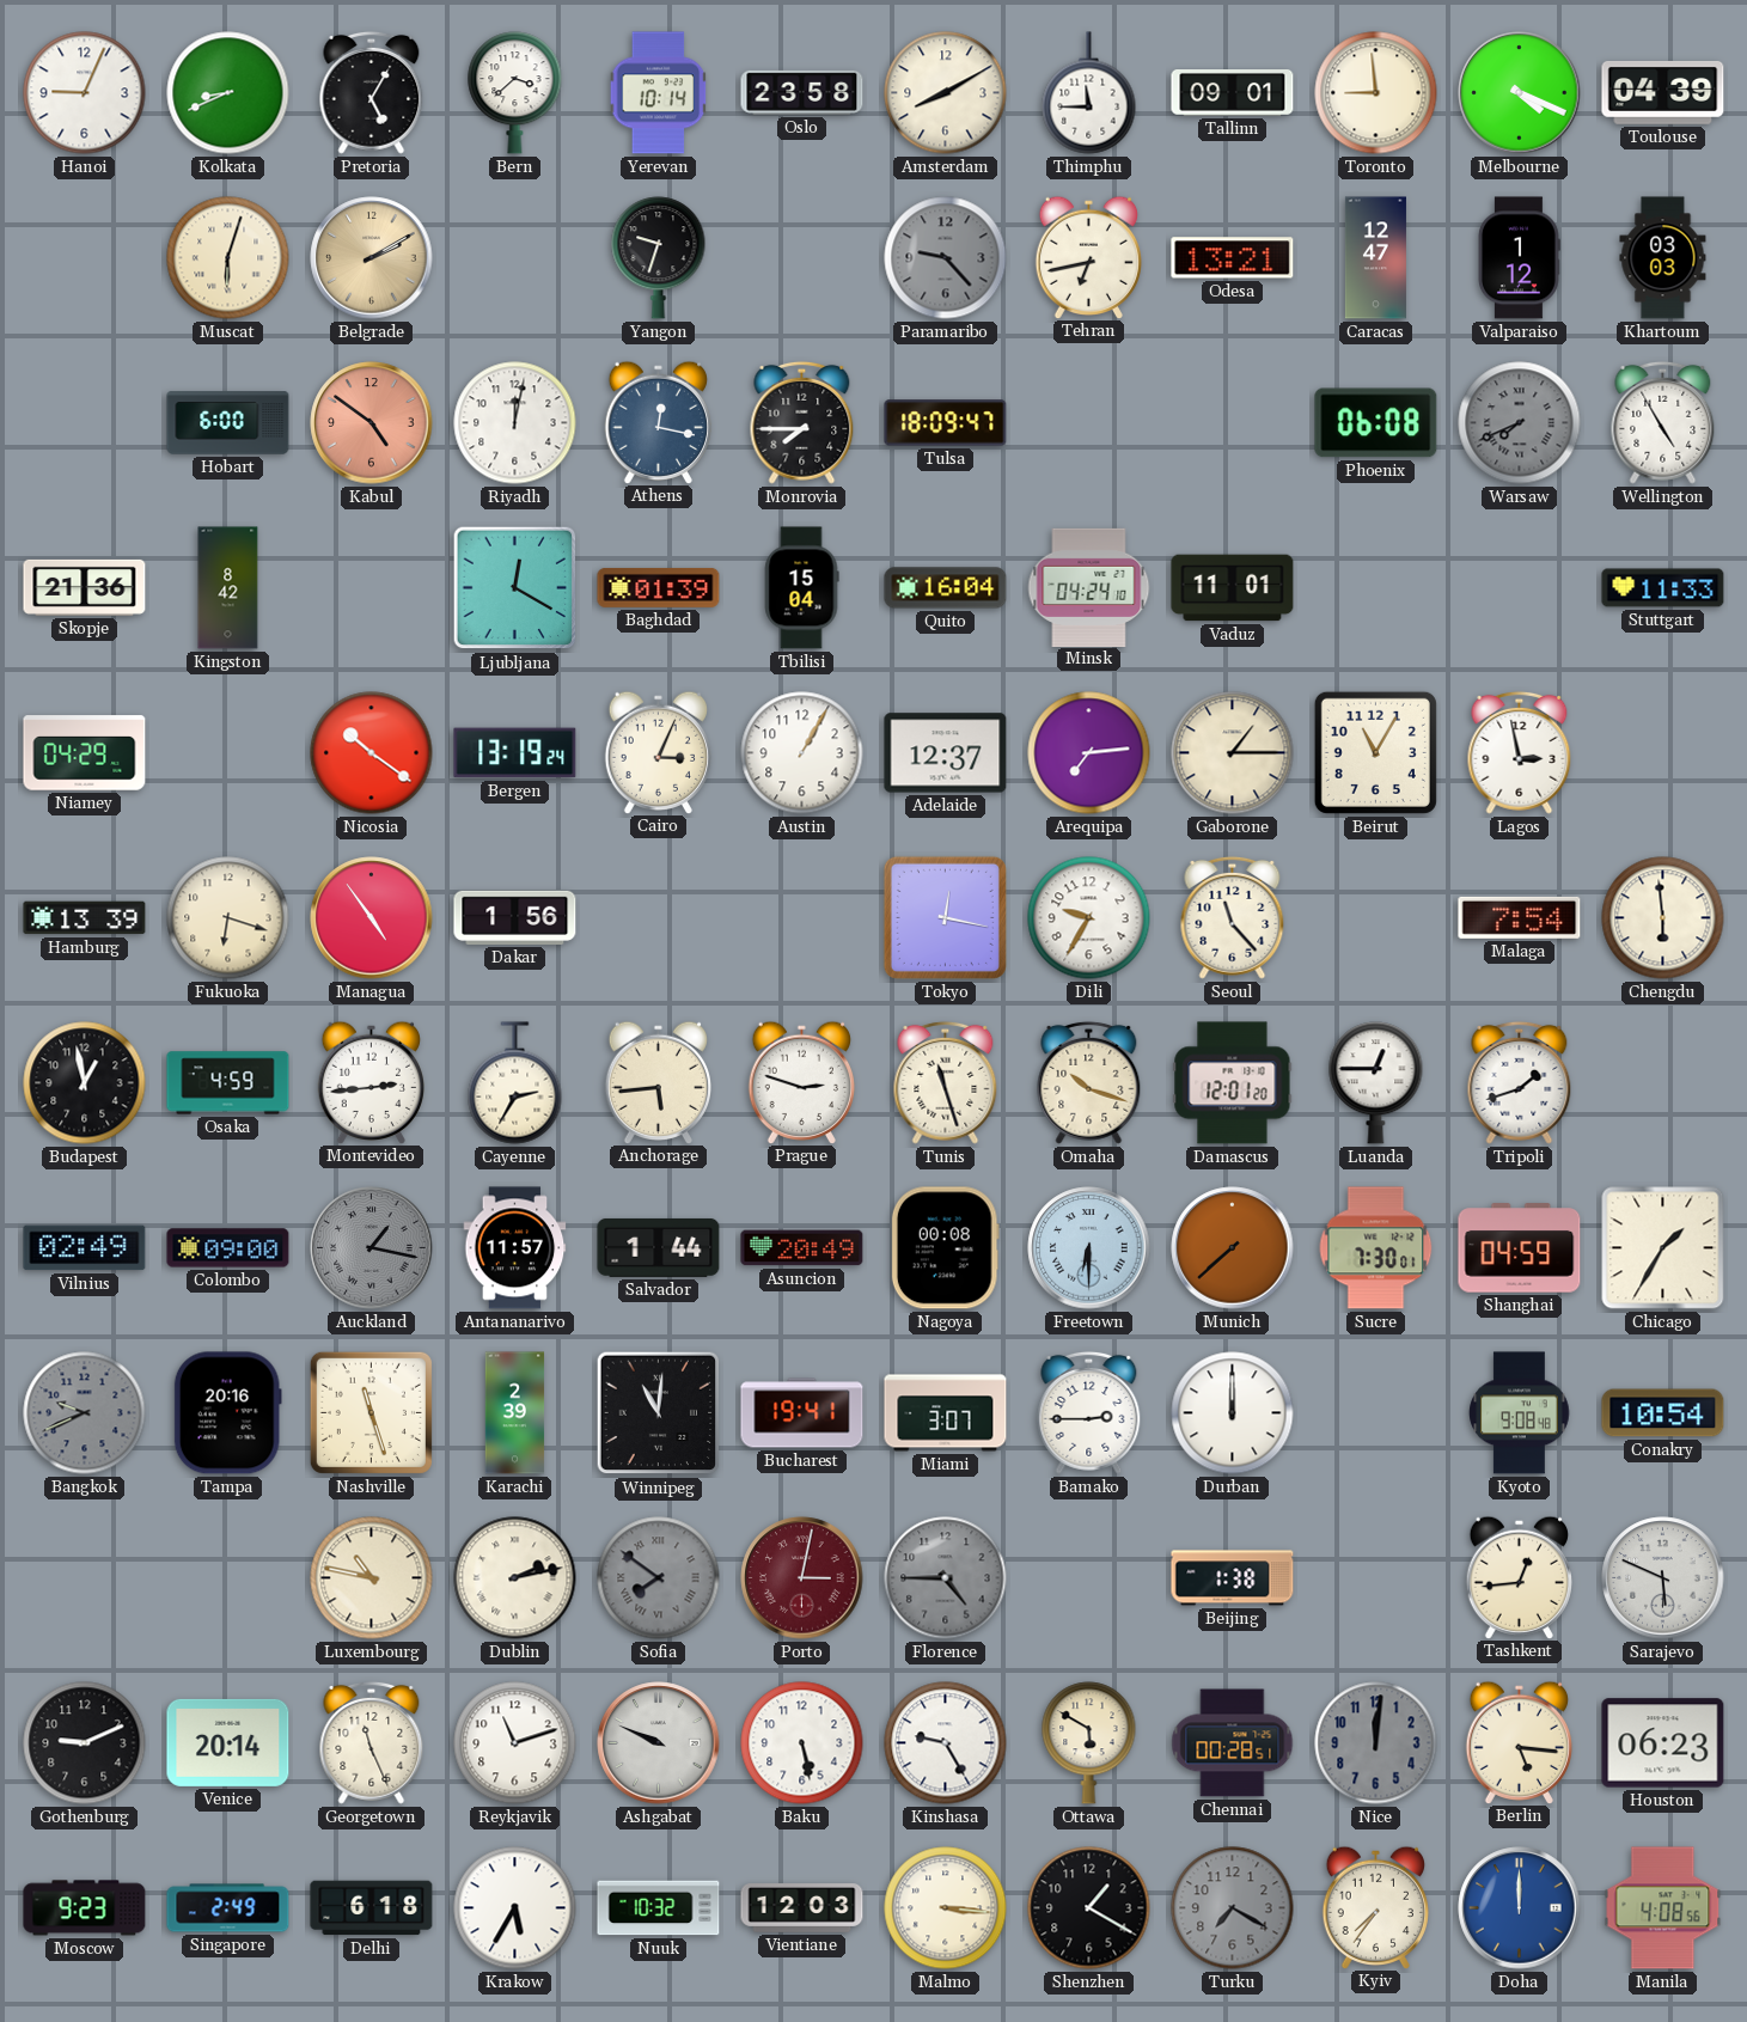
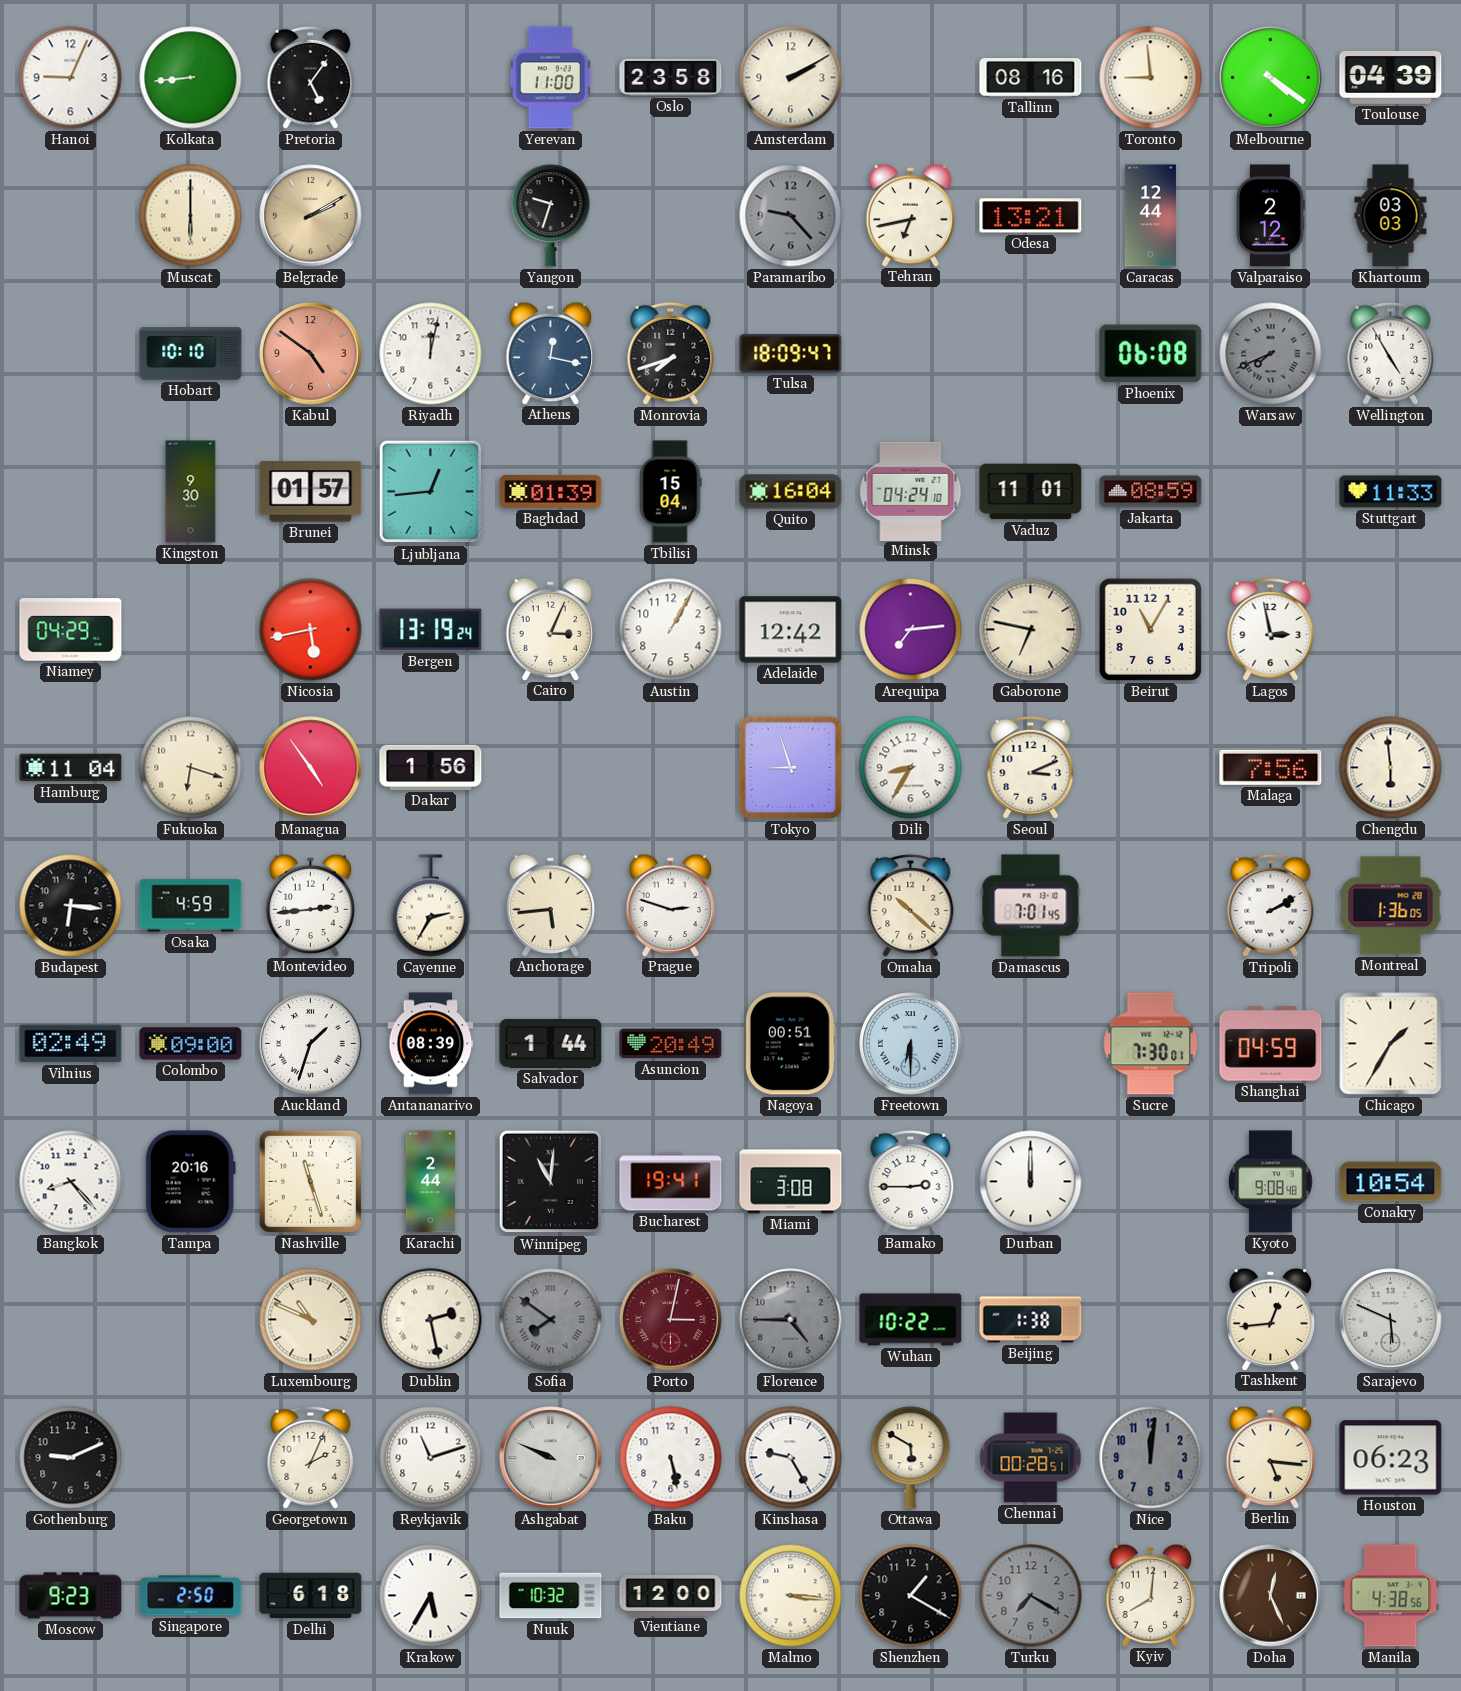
Kolkata: 8:41 -> 8:44 (191, 78)
Pretoria: 5:05 -> 5:06 (311, 77)
Bern: 3:38 -> none (515, 93)
Yerevan: 10:14 -> 11:00 (551, 78)
Amsterdam: 8:10 -> 2:10 (791, 78)
Thimphu: 11:45 -> none (1089, 93)
Tallinn: 09:01 -> 08:16 (1031, 78)
Melbourne: 4:19 -> 4:21 (1271, 78)
Muscat: 6:03 -> 6:00 (191, 216)
Caracas: 12:47 -> 12:44 (1150, 216)
Valparaiso: 1:12 -> 2:12 (1271, 216)
Hobart: 6:00 -> 10:10 (191, 354)
Monrovia: 7:45 -> 7:42 (671, 353)
Skopje: 21:36 -> none (85, 587)
Kingston: 8:42 -> 9:30 (191, 492)
Brunei: none -> 01:57 (311, 492)
Ljubljana: 12:20 -> 12:44 (431, 492)
Jakarta: none -> 08:59 (1151, 492)
Nicosia: 10:21 -> 5:43 (311, 630)
Adelaide: 12:37 -> 12:42 (791, 630)
Gaborone: 1:15 -> 6:47 (1031, 630)
Hamburg: 13:39 -> 11:04 (71, 768)
Tokyo: 12:17 -> 8:57 (790, 767)
Dili: 9:35 -> 8:35 (911, 768)
Seoul: 11:23 -> 3:11 (1031, 767)
Malaga: 7:54 -> 7:56 (1271, 767)
Budapest: 12:58 -> 6:16 (71, 906)
Tunis: 11:27 -> none (946, 1082)
Omaha: 10:18 -> 10:22 (911, 905)
Damascus: 12:01 -> 7:01 (1031, 906)
Luanda: 12:45 -> none (1376, 1083)
Tripoli: 1:42 -> 2:10 (1271, 905)
Montreal: none -> 1:36 (1391, 906)
Auckland: 1:17 -> 1:33 (311, 1044)
Auckland dial: grey -> white (311, 1044)
Antananarivo: 11:57 -> 08:39 (431, 1044)
Nagoya: 00:08 -> 00:51 (790, 1044)
Munich: 7:38 -> none (1233, 1248)
Bangkok: 9:41 -> 8:23 (71, 1182)
Bangkok dial: grey -> white (71, 1182)
Karachi: 2:39 -> 2:44 (431, 1182)
Miami: 3:07 -> 3:08 (791, 1182)
Luxembourg: 10:47 -> 10:49 (311, 1320)
Dublin: 2:13 -> 2:28 (431, 1320)
Wuhan: none -> 10:22 (911, 1320)
Venice: 20:14 -> none (228, 1742)
Georgetown: 11:26 -> 2:04 (311, 1457)
Singapore: 2:49 -> 2:50 (191, 1596)
Vientiane: 12:03 -> 12:00 (671, 1596)
Kyiv: 7:36 -> 8:01 (1150, 1595)
Doha: 12:00 -> 12:26 (1271, 1596)
Doha dial: blue -> brown (1271, 1596)
Manila: 4:08 -> 4:38 (1391, 1596)
